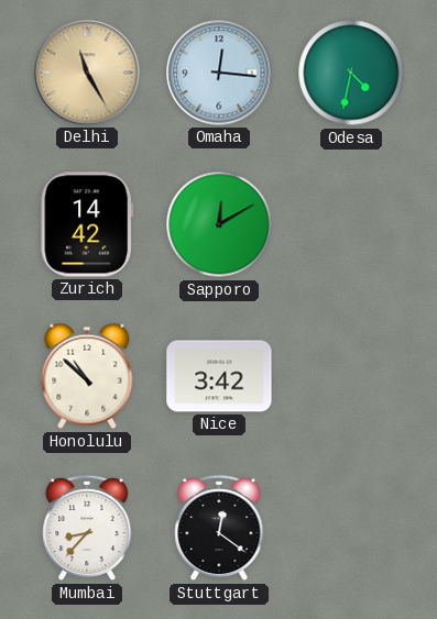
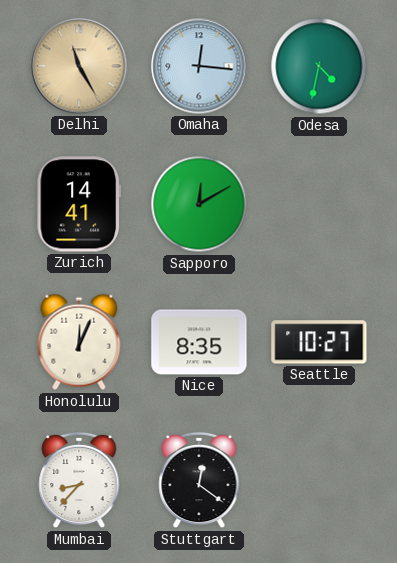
Zurich: 14:42 -> 14:41 (78, 204)
Honolulu: 10:52 -> 12:04 (79, 342)
Nice: 3:42 -> 8:35 (199, 342)
Seattle: none -> 10:27 (319, 342)
